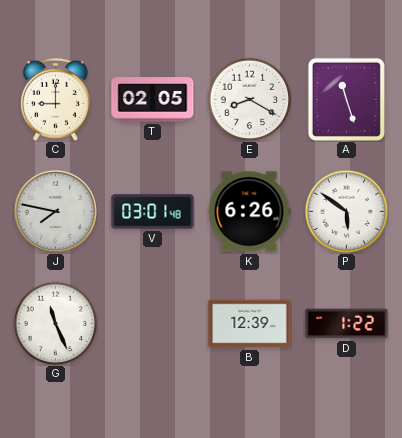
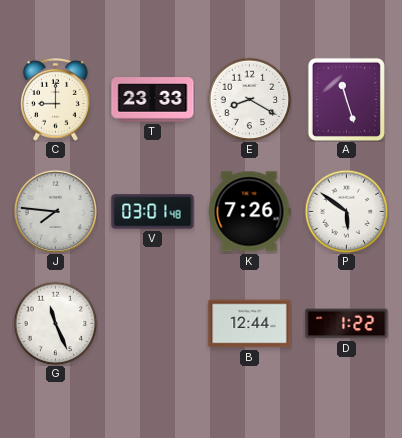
T: 02:05 -> 23:33 (153, 100)
J: 7:47 -> 7:46 (55, 211)
K: 6:26 -> 7:26 (249, 212)
B: 12:39 -> 12:44 (250, 324)
